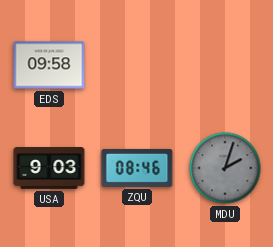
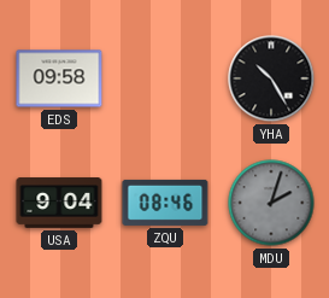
YHA: none -> 10:25 (271, 78)
USA: 9:03 -> 9:04 (59, 203)
